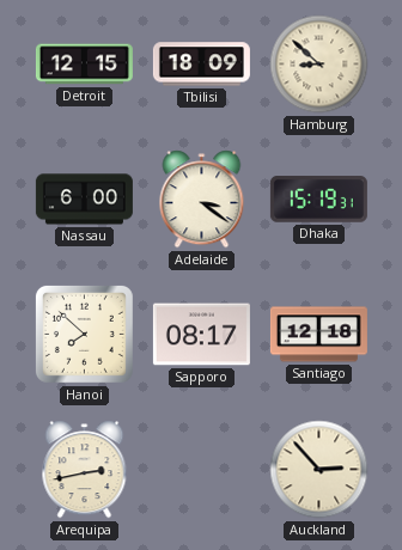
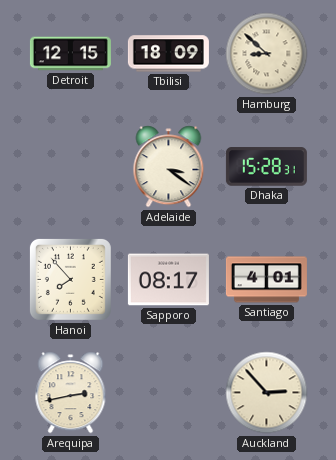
Nassau: 6:00 -> none (84, 200)
Dhaka: 15:19 -> 15:28 (266, 167)
Hanoi: 7:52 -> 7:53 (70, 279)
Santiago: 12:18 -> 4:01 (266, 280)
